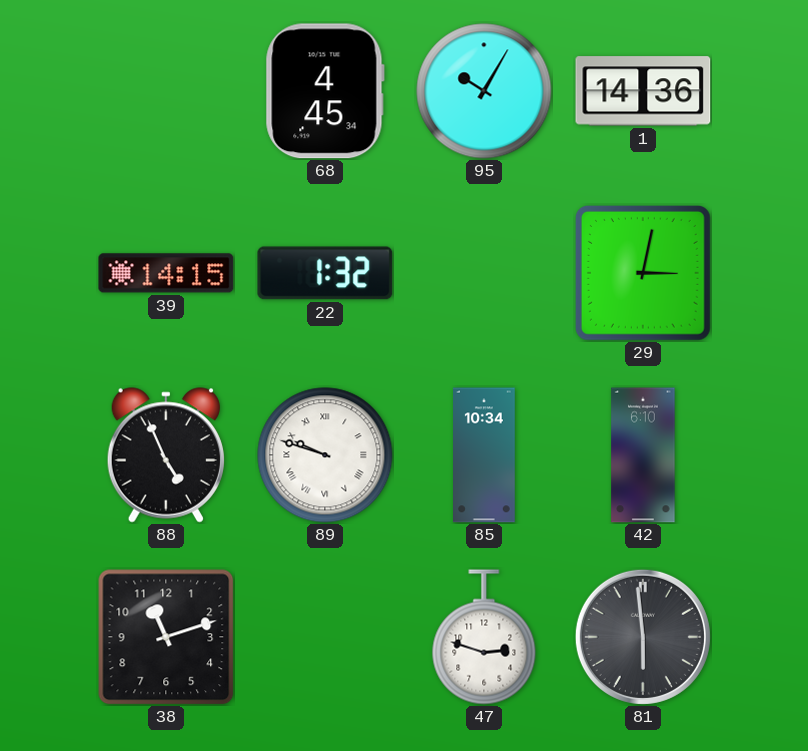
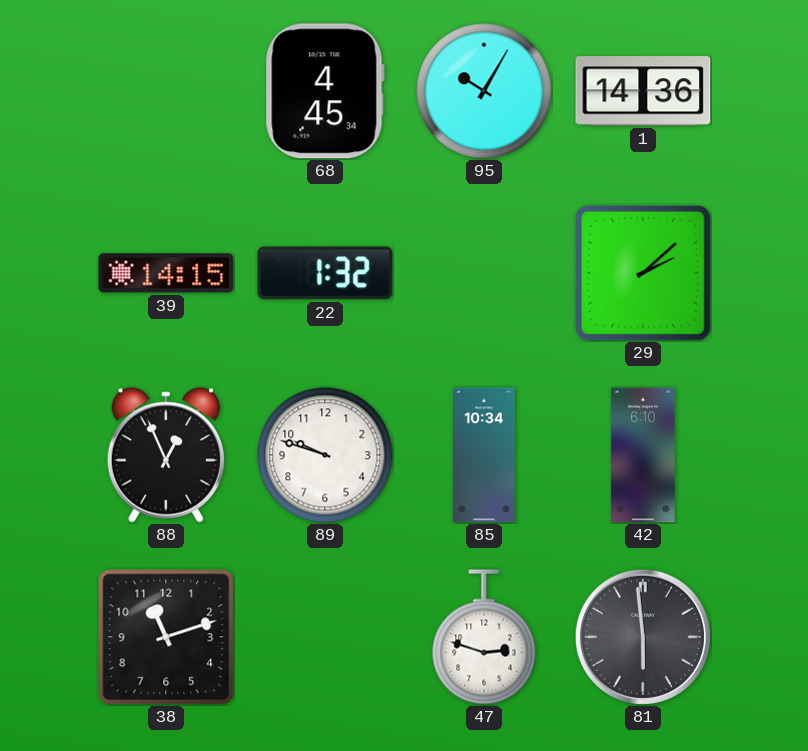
29: 3:02 -> 2:08 (643, 273)
88: 4:56 -> 12:56 (166, 455)
89 numerals: Roman -> Arabic (325, 455)
